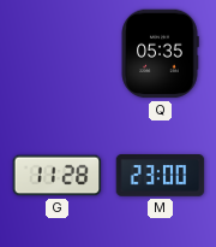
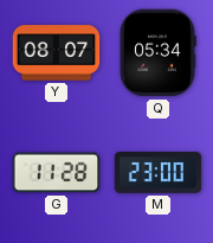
Y: none -> 08:07 (57, 53)
Q: 05:35 -> 05:34 (157, 53)
